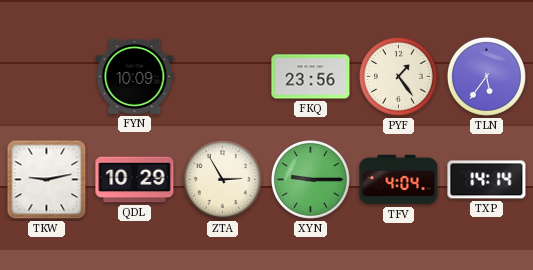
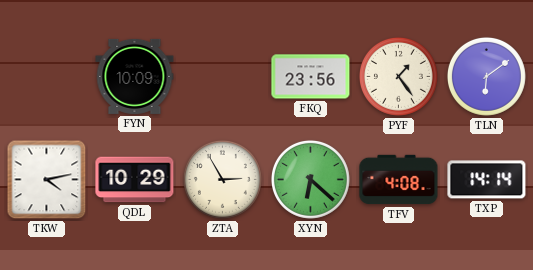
TLN: 5:36 -> 6:09 (486, 76)
TKW: 9:13 -> 4:13 (47, 180)
XYN: 9:15 -> 6:22 (310, 179)
TFV: 4:04 -> 4:08 (399, 180)
